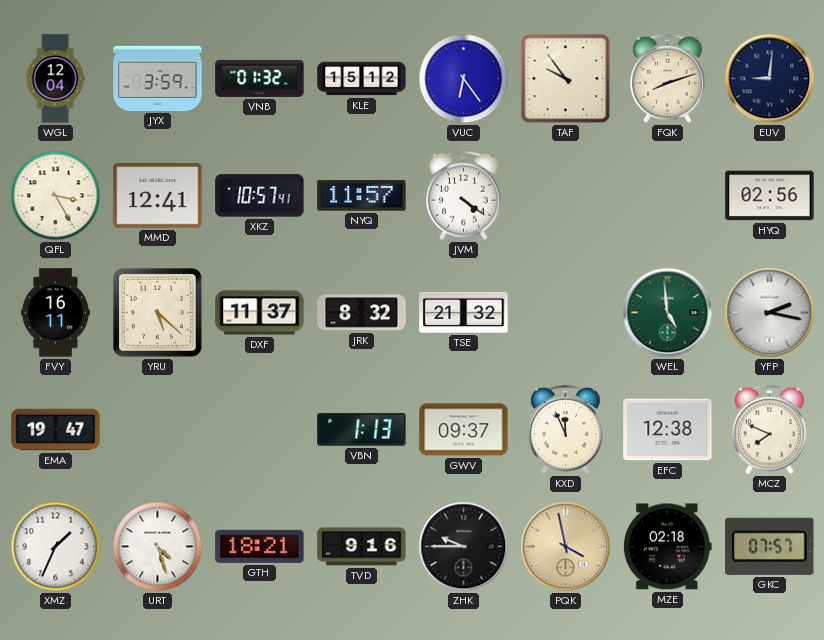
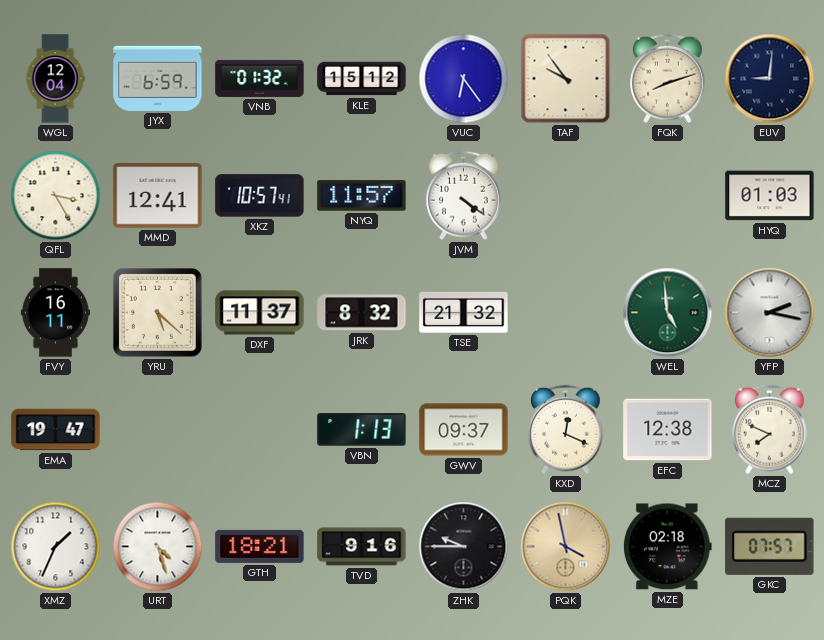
JYX: 3:59 -> 6:59 (158, 78)
HYQ: 02:56 -> 01:03 (770, 196)
KXD: 11:56 -> 12:19 (566, 430)
